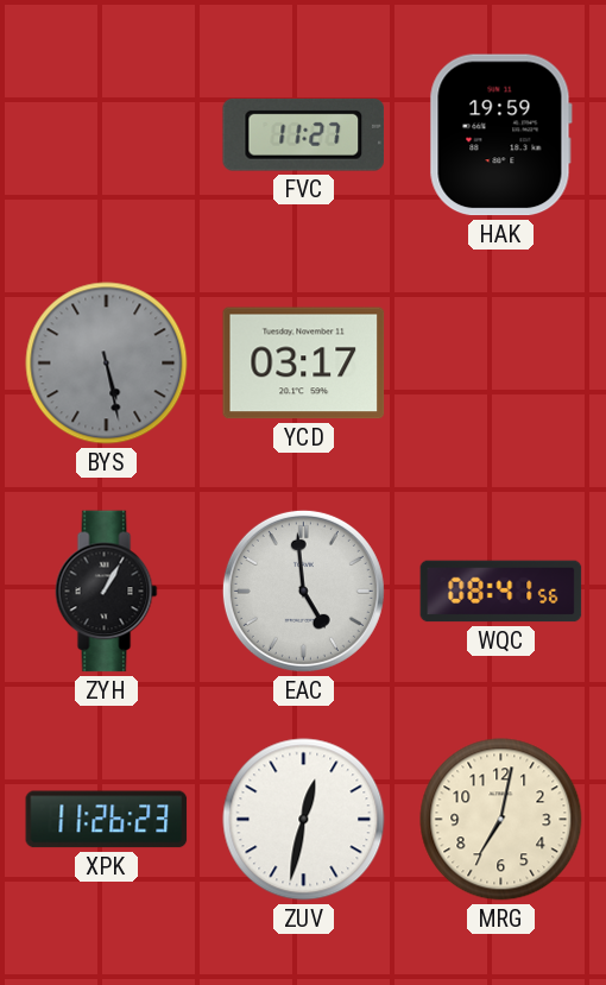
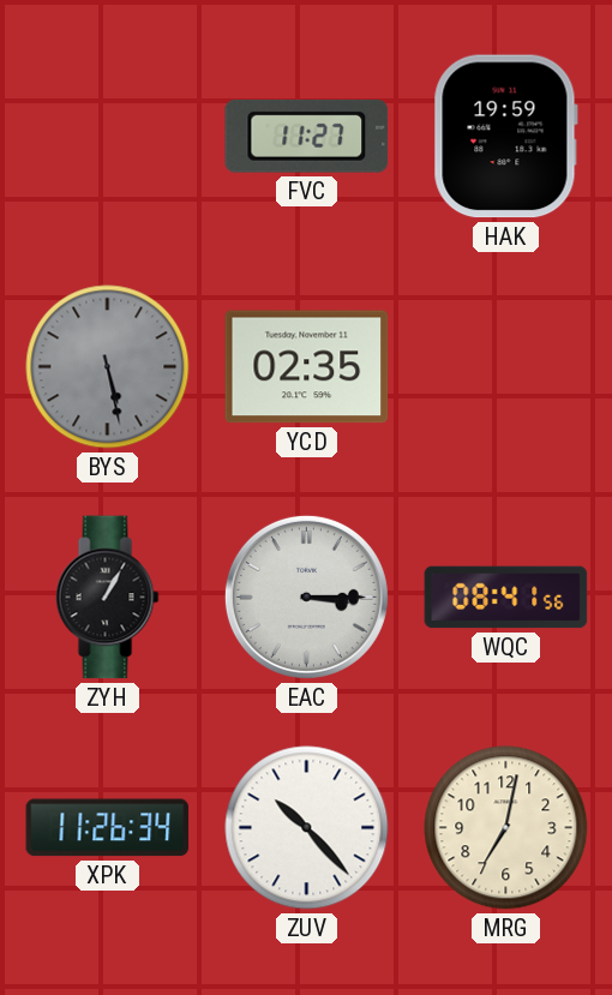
YCD: 03:17 -> 02:35 (307, 367)
EAC: 4:59 -> 3:15 (306, 597)
XPK: 11:26:23 -> 11:26:34 (108, 828)
ZUV: 12:32 -> 10:23 (307, 828)
